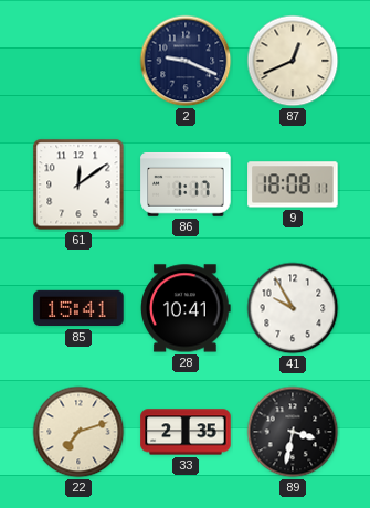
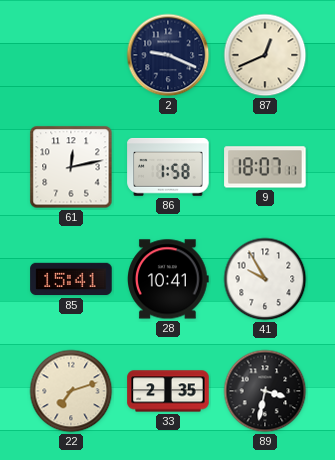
61: 12:09 -> 12:13 (71, 167)
86: 1:17 -> 1:58 (168, 167)
9: 18:08 -> 18:07 (265, 167)
